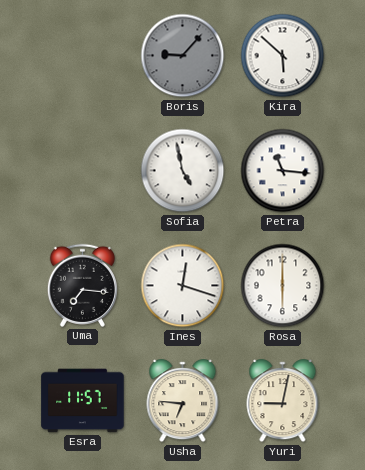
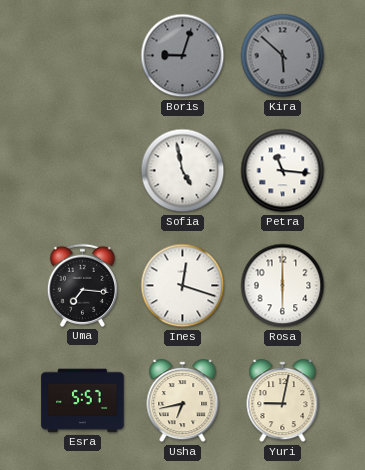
Boris: 9:07 -> 9:03 (183, 56)
Kira dial: white -> grey (283, 56)
Esra: 11:57 -> 5:57 (83, 401)
Usha: 6:46 -> 6:43 (183, 401)
